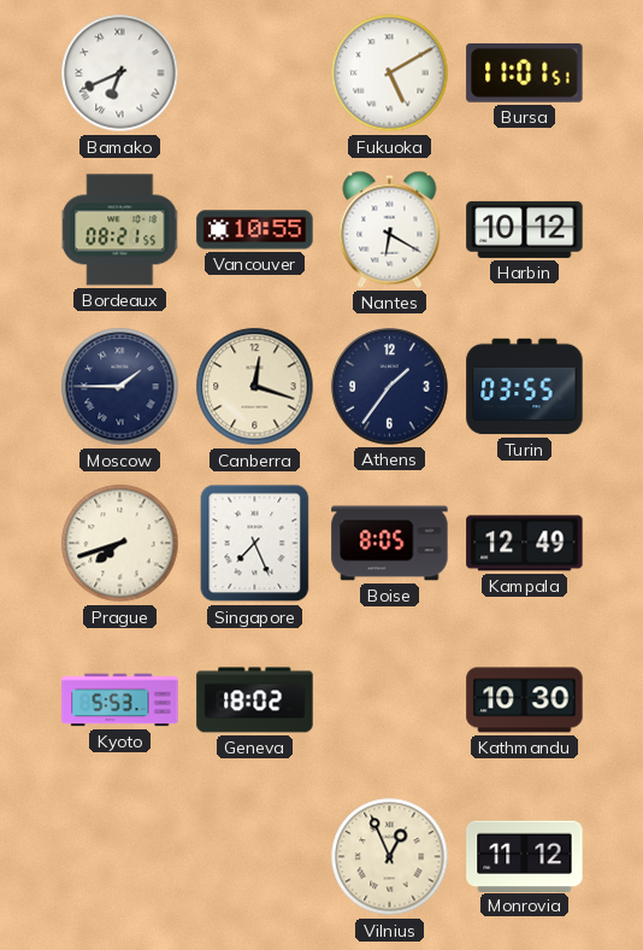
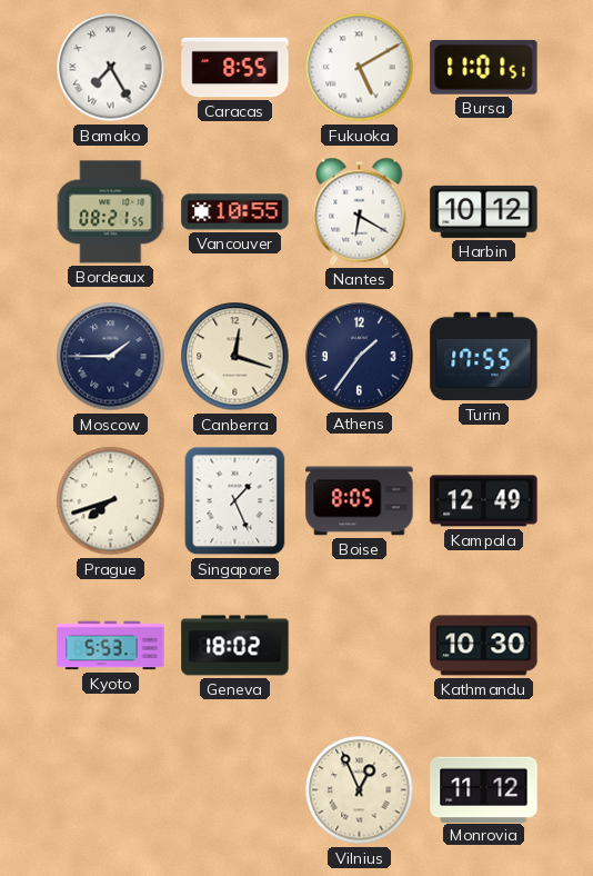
Bamako: 6:41 -> 7:25 (111, 68)
Caracas: none -> 8:55 (235, 68)
Turin: 03:55 -> 17:55 (484, 357)
Singapore: 7:26 -> 1:26 (235, 501)
